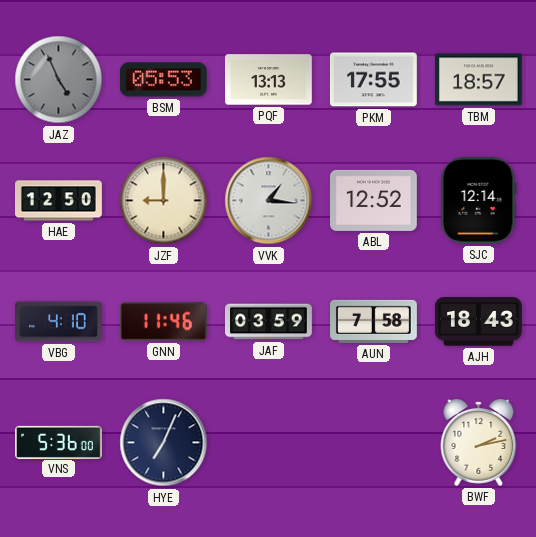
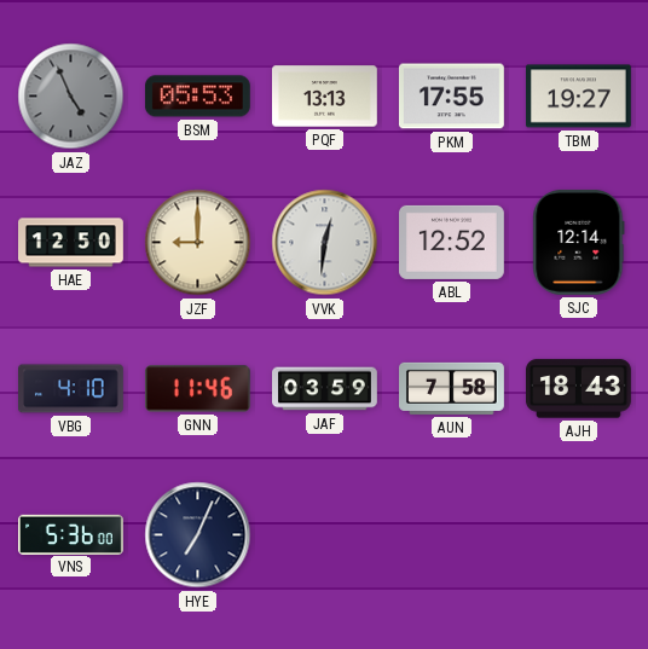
TBM: 18:57 -> 19:27 (578, 97)
VVK: 1:16 -> 12:31 (325, 243)
BWF: 2:13 -> none (479, 442)
